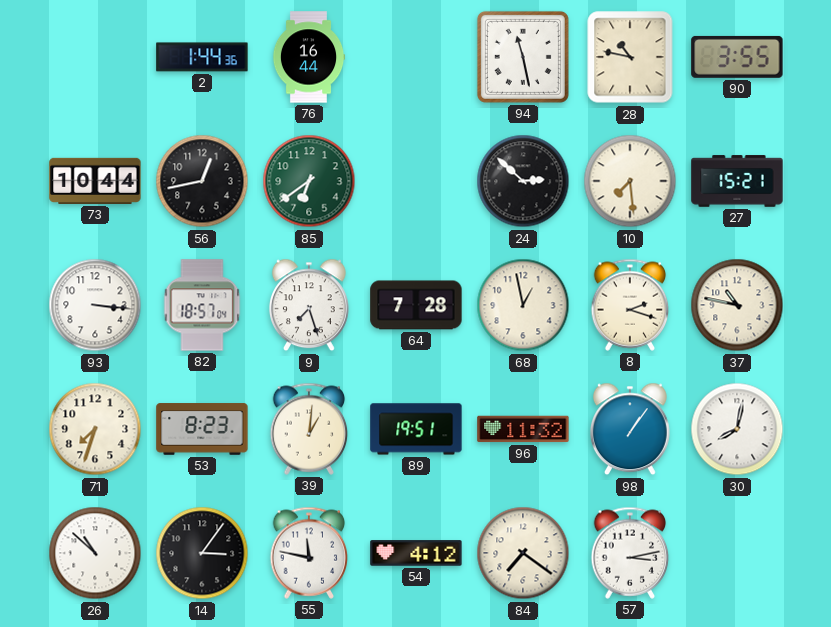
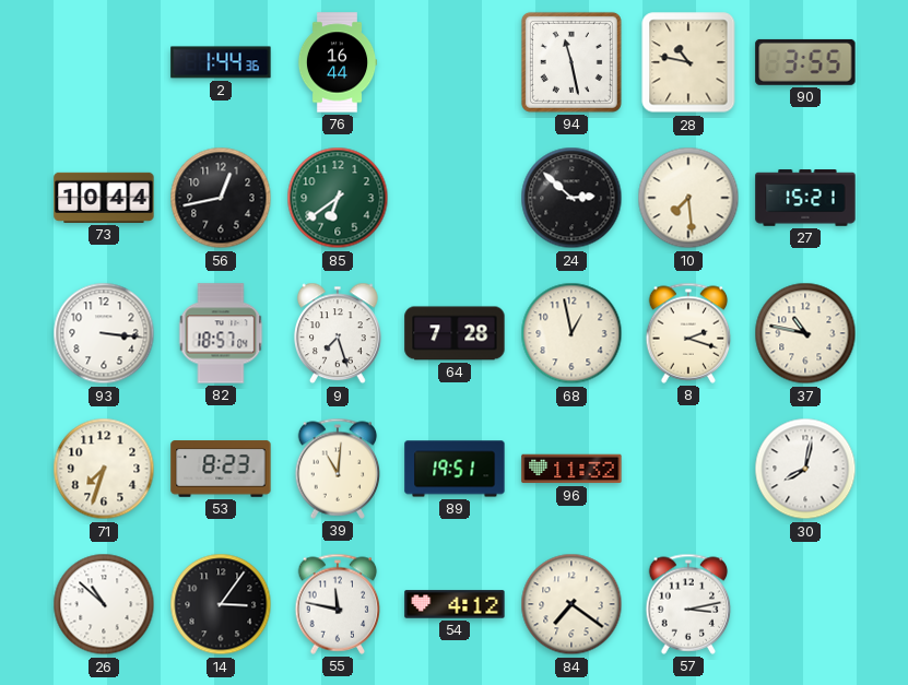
39: 1:01 -> 11:01 (338, 469)
98: 1:06 -> none (630, 429)
